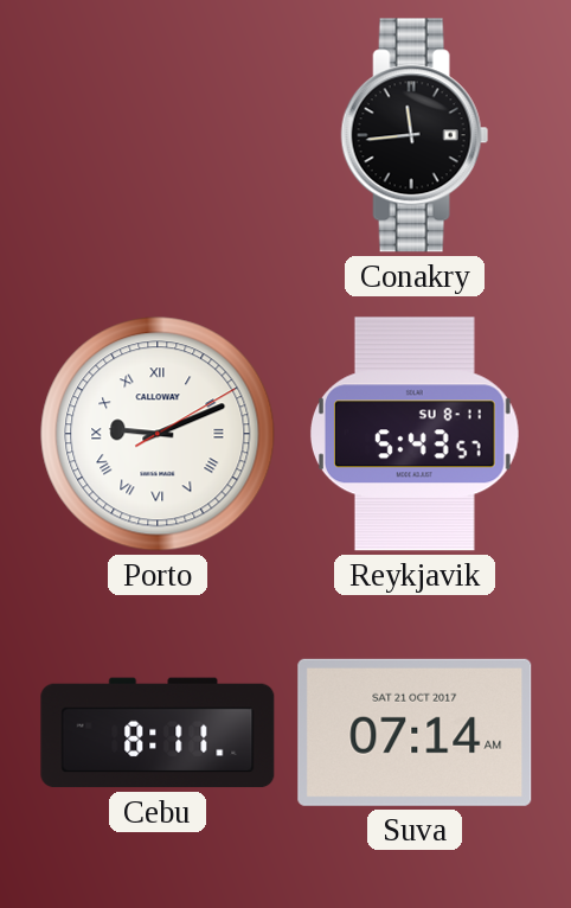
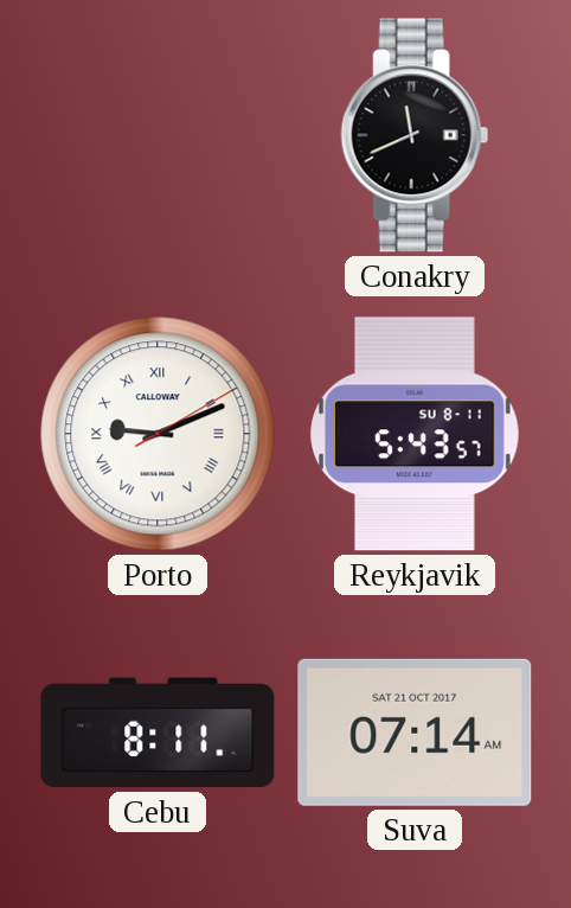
Conakry: 11:44 -> 11:41 (415, 135)
